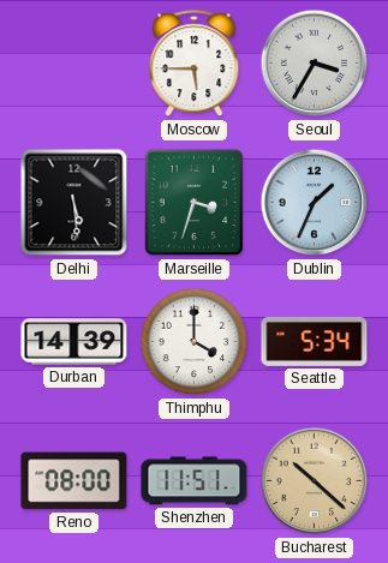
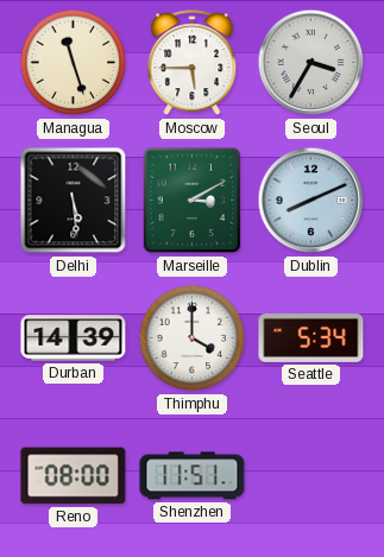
Managua: none -> 11:27 (74, 63)
Marseille: 3:33 -> 3:10 (193, 201)
Dublin: 1:34 -> 8:11 (311, 201)
Bucharest: 10:22 -> none (315, 481)
